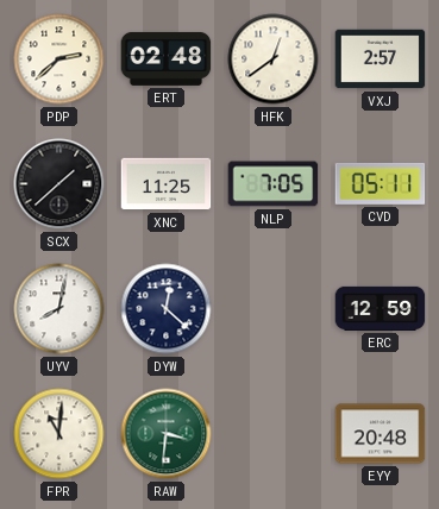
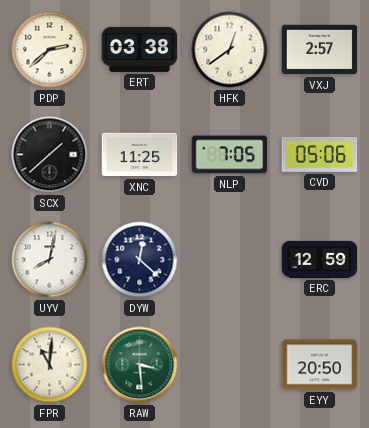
ERT: 02:48 -> 03:38 (140, 49)
CVD: 05:11 -> 05:06 (320, 154)
RAW: 3:31 -> 3:29 (140, 365)
EYY: 20:48 -> 20:50 (320, 365)
